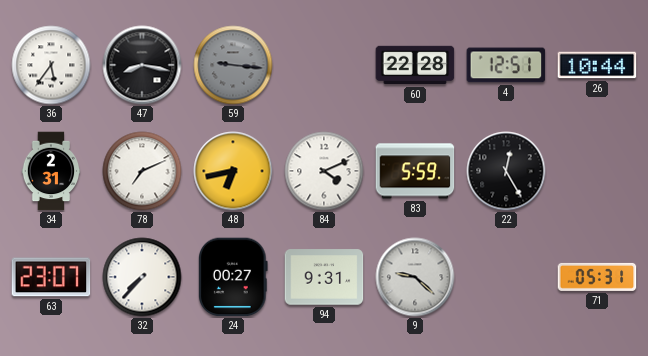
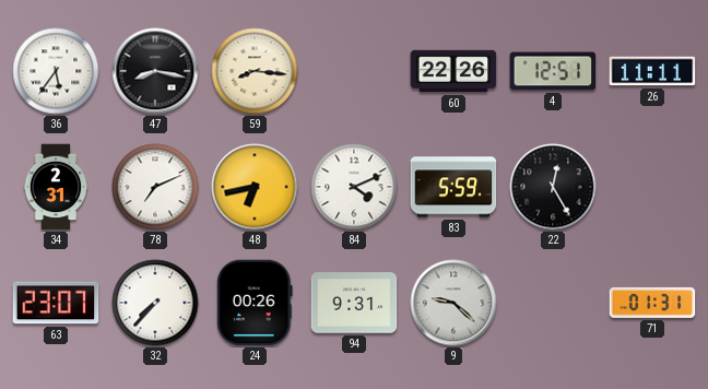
59: 9:16 -> 8:16 (255, 71)
59 dial: grey -> cream (255, 71)
60: 22:28 -> 22:26 (453, 71)
26: 10:44 -> 11:11 (652, 71)
24: 00:27 -> 00:26 (256, 303)
71: 05:31 -> 01:31 (652, 303)
